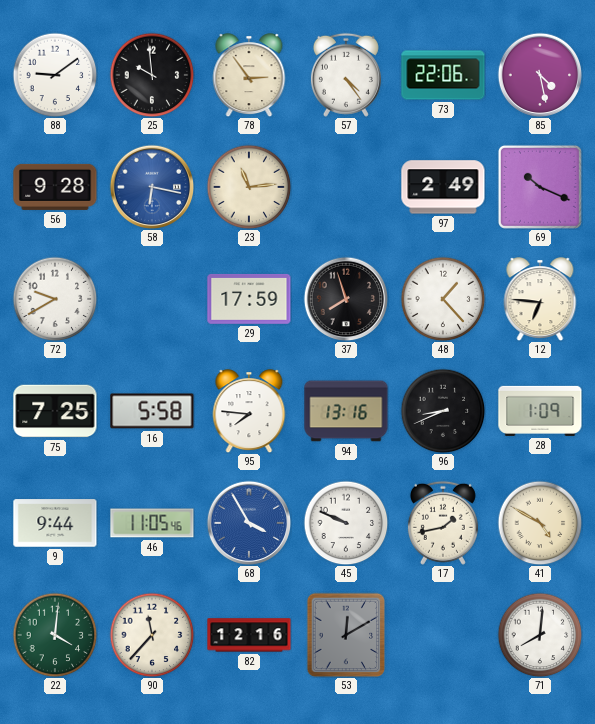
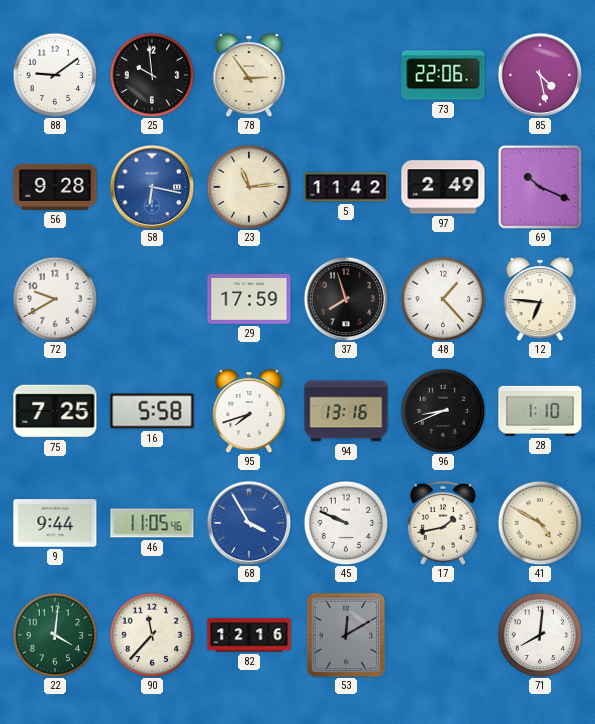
57: 4:24 -> none (346, 75)
5: none -> 11:42 (346, 187)
95: 7:46 -> 7:42 (249, 411)
28: 1:09 -> 1:10 (540, 411)
